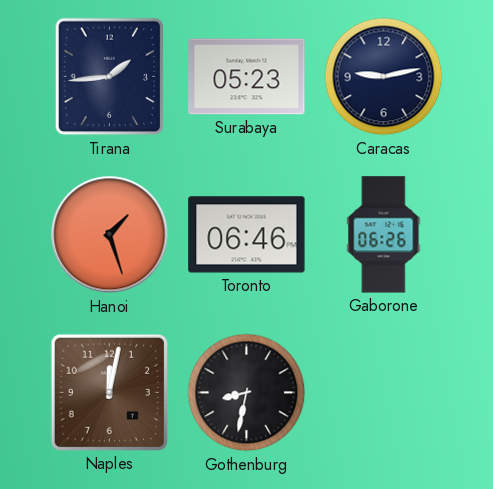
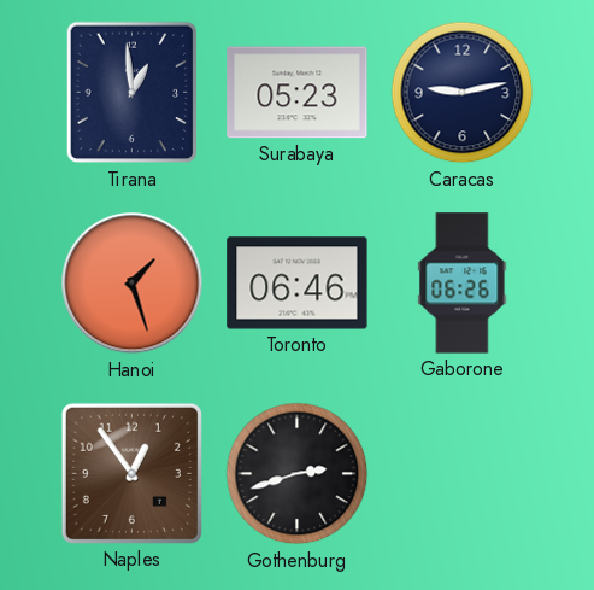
Tirana: 1:44 -> 12:59 (133, 93)
Naples: 12:02 -> 12:54 (131, 473)
Gothenburg: 8:32 -> 2:42 (298, 474)
